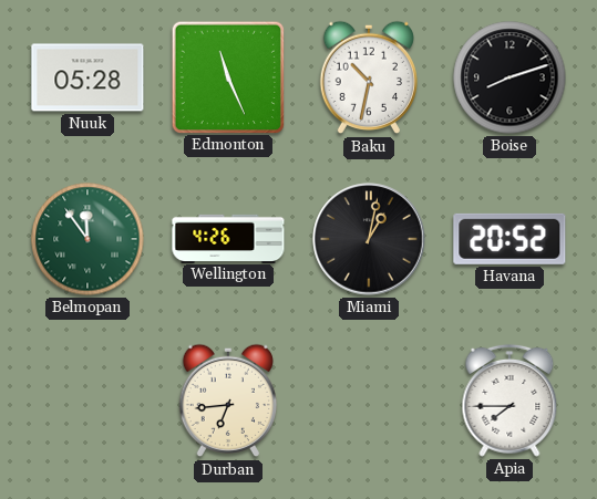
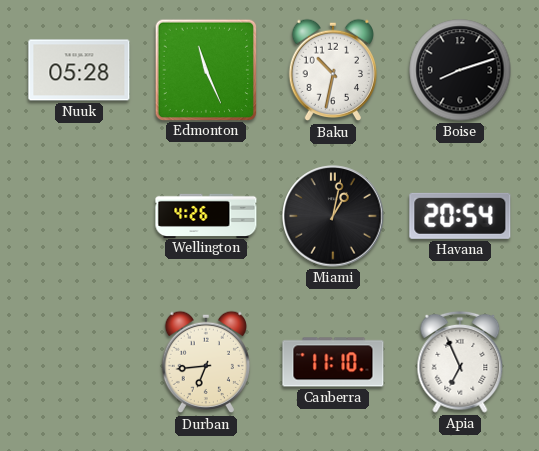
Belmopan: 11:54 -> none (88, 239)
Havana: 20:52 -> 20:54 (460, 216)
Canberra: none -> 11:10 (333, 362)
Apia: 7:45 -> 6:56 (460, 362)
